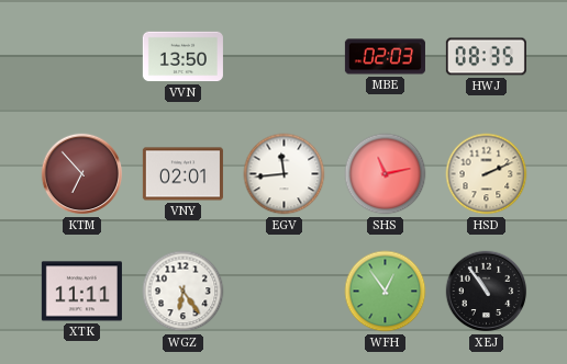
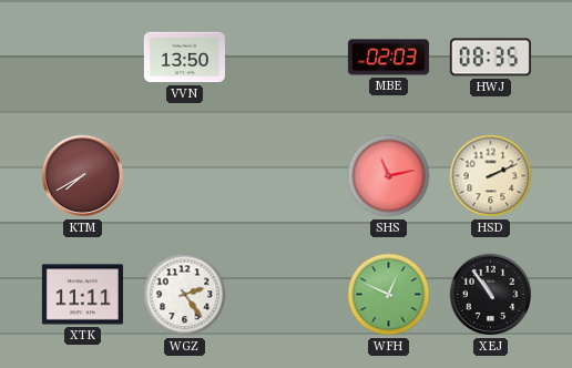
KTM: 6:53 -> 7:40 (83, 176)
VNY: 02:01 -> none (182, 174)
EGV: 11:44 -> none (285, 174)
WGZ: 6:24 -> 2:24 (185, 295)
WFH: 12:54 -> 12:49 (389, 295)
